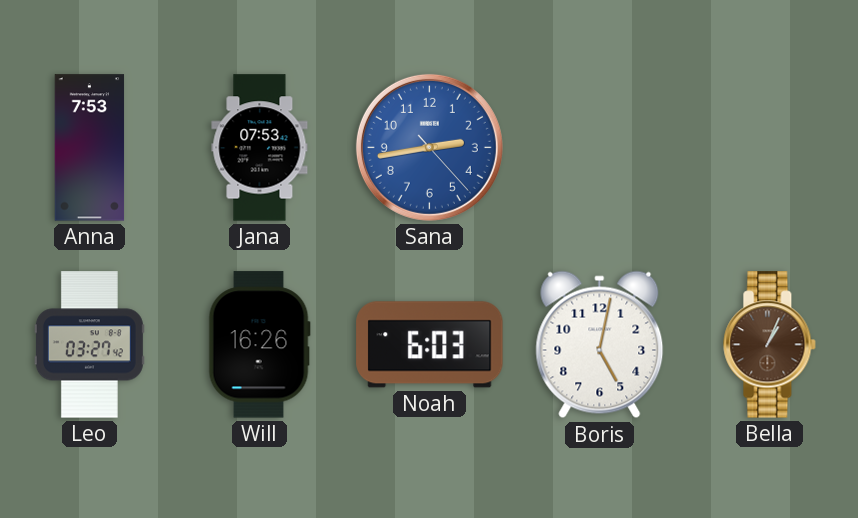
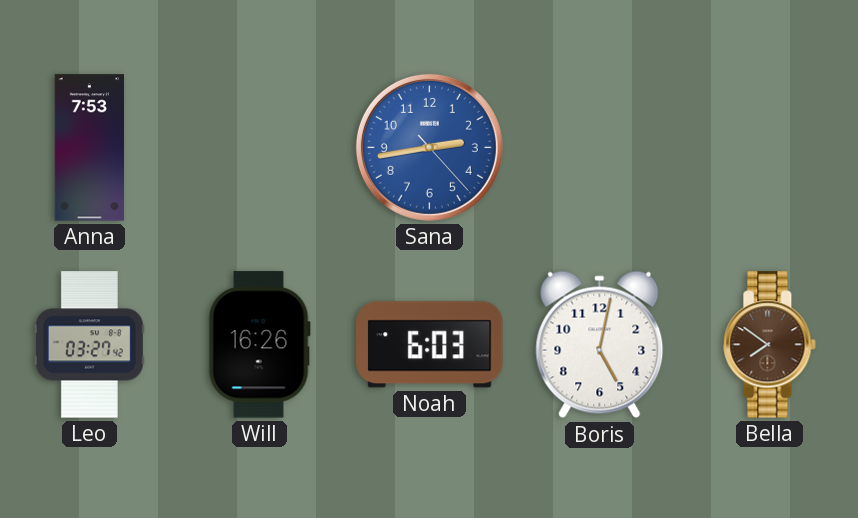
Jana: 07:53 -> none (260, 148)
Bella: 1:04 -> 7:51 (770, 345)
